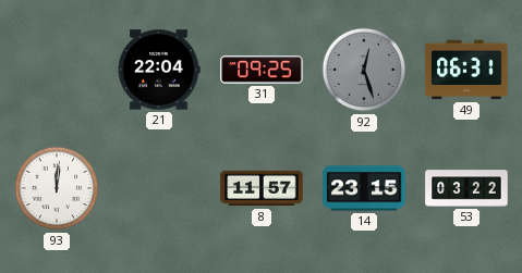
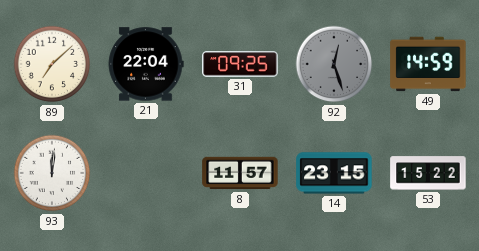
89: none -> 7:08 (52, 64)
49: 06:31 -> 14:59 (428, 64)
53: 03:22 -> 15:22 (428, 173)
